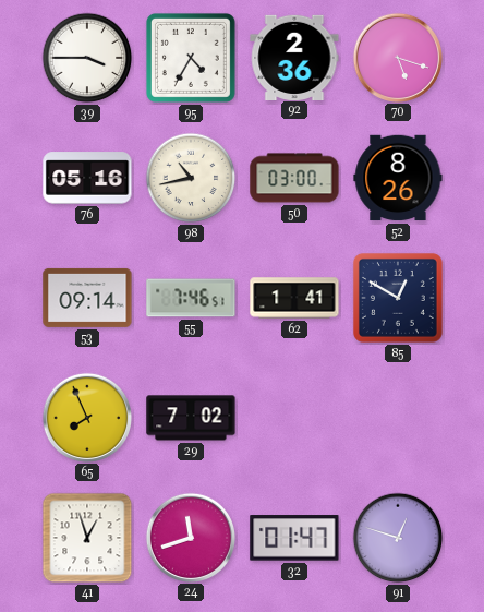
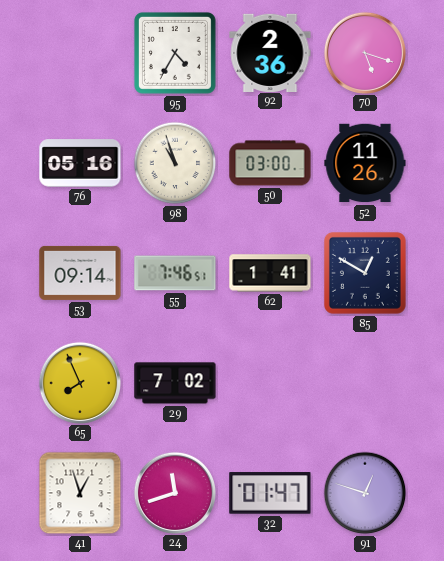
39: 3:45 -> none (87, 58)
98: 10:43 -> 10:57 (175, 163)
52: 8:26 -> 11:26 (365, 163)
